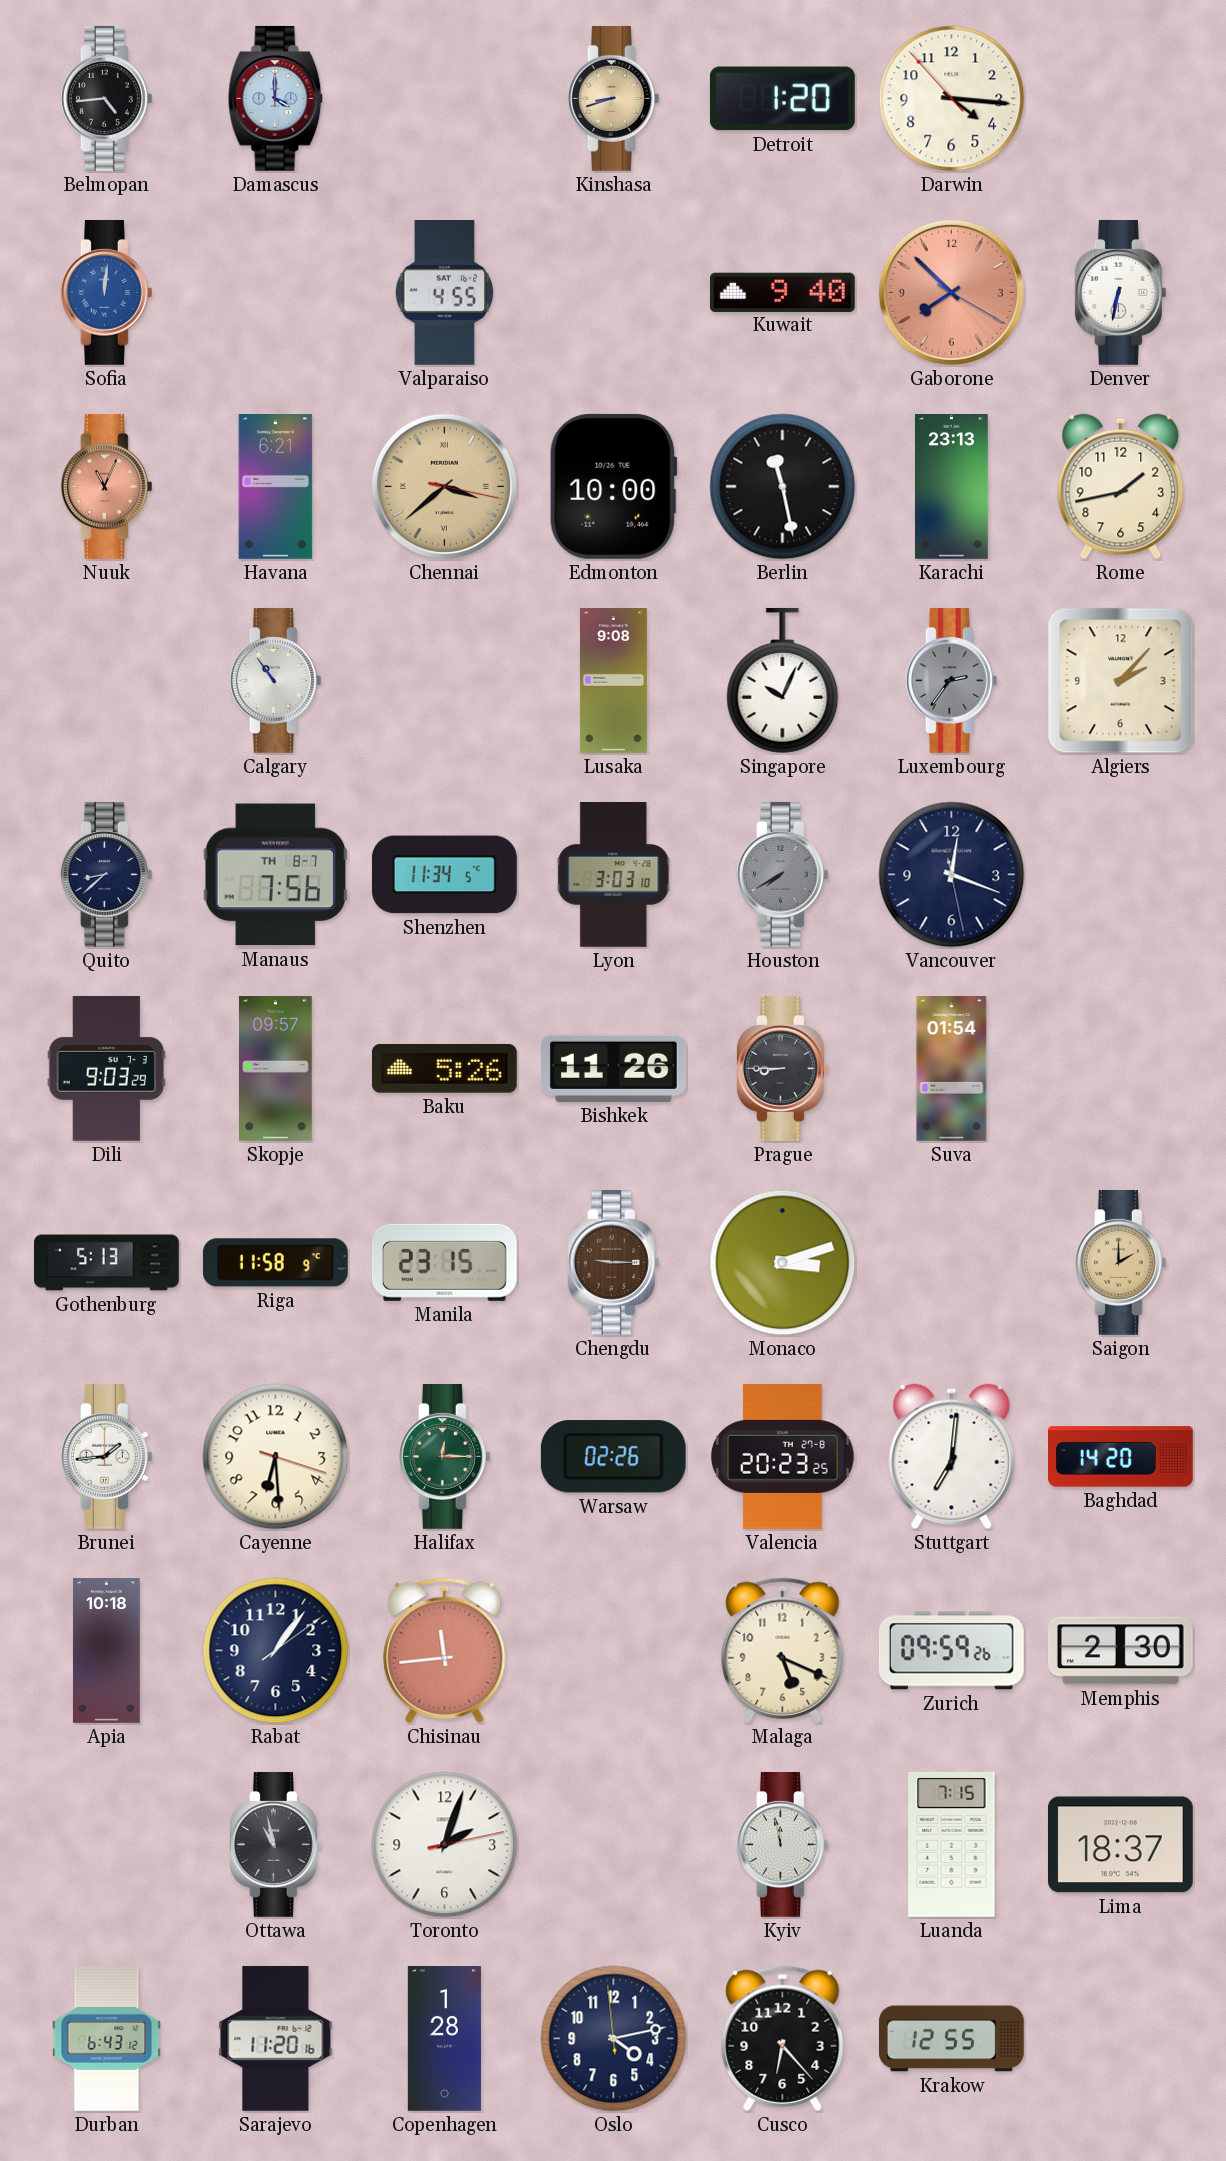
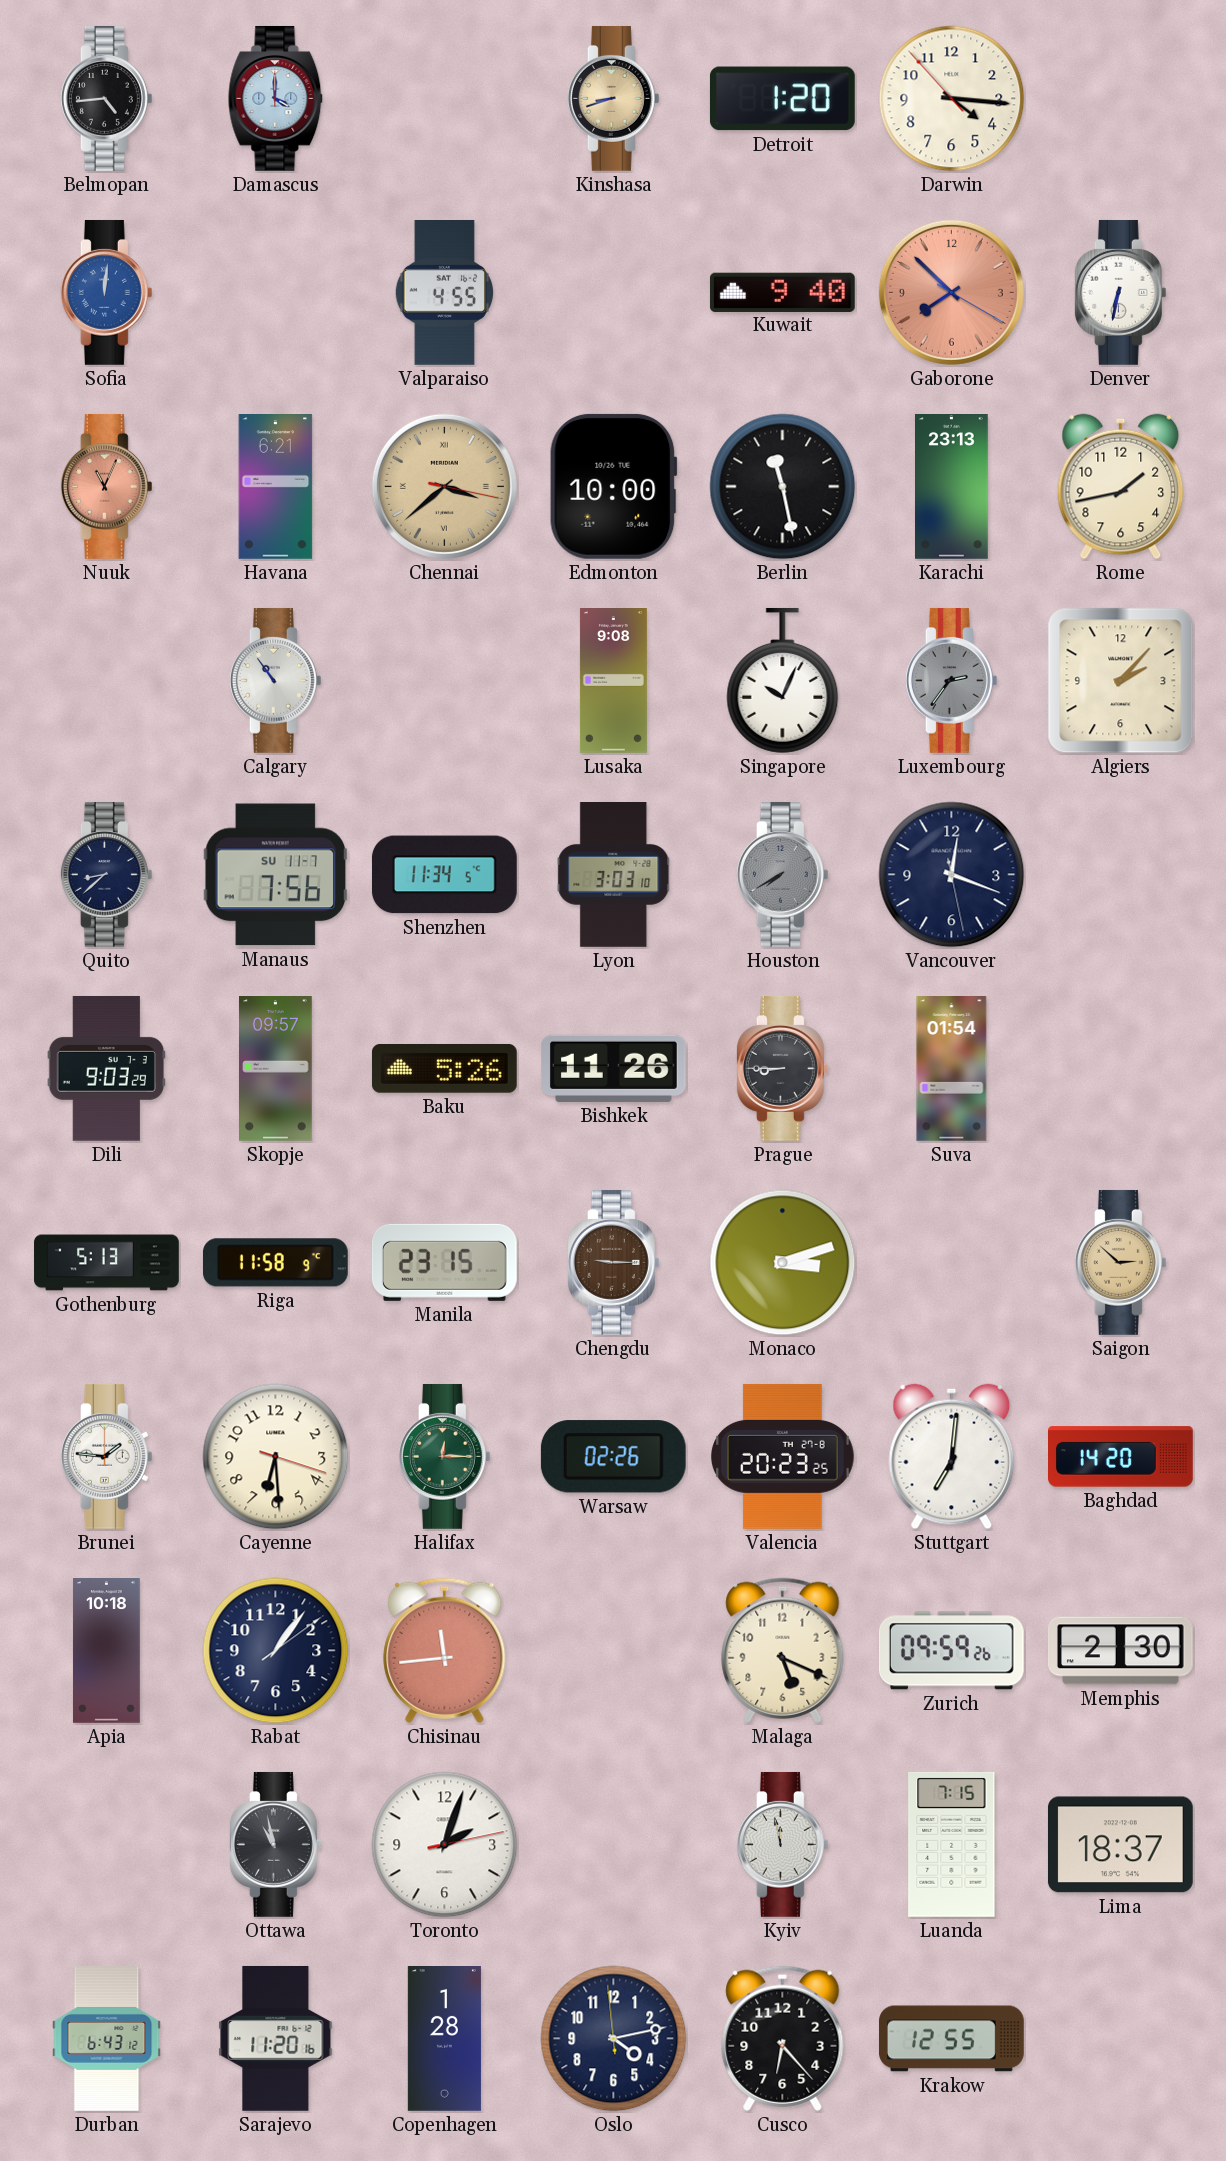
Manaus date: TH 8-7 -> SU 11-7 (276, 875)
Saigon: 2:00 -> 2:52 (1120, 1262)
Brunei: 1:44 -> 1:46 (106, 1456)
